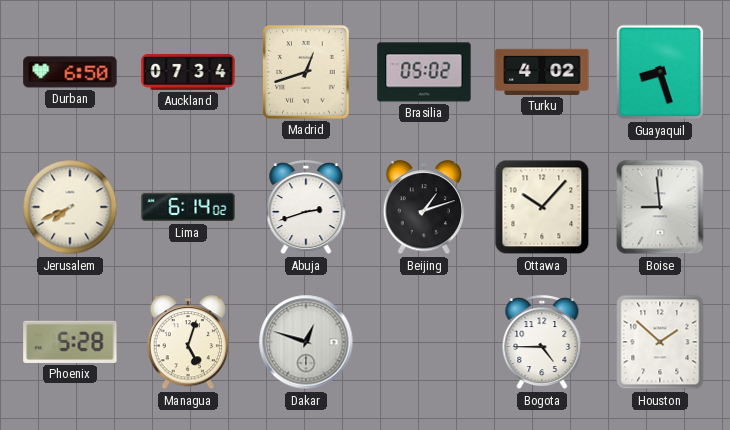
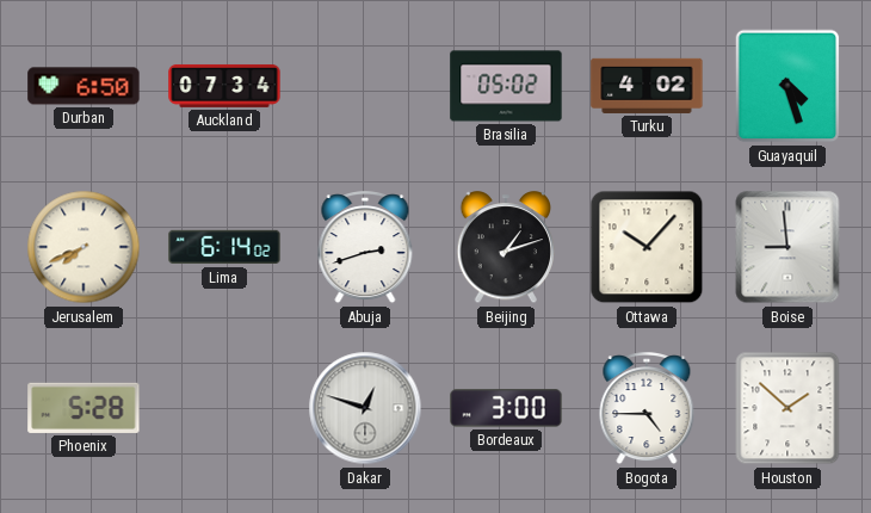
Madrid: 12:42 -> none (306, 72)
Guayaquil: 8:27 -> 4:27 (787, 86)
Managua: 5:03 -> none (188, 343)
Bordeaux: none -> 3:00 (506, 408)
